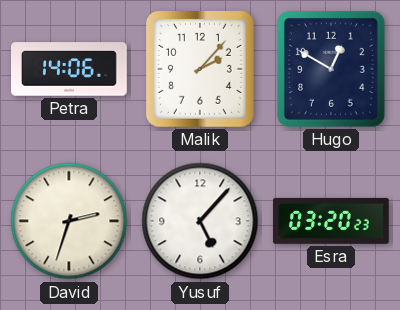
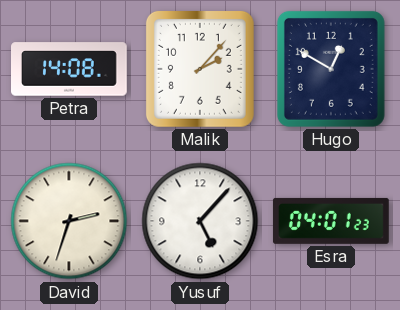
Petra: 14:06 -> 14:08 (70, 69)
Esra: 03:20 -> 04:01 (331, 221)
